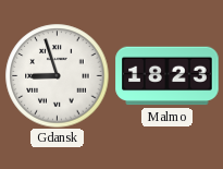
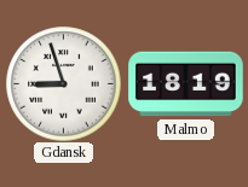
Malmo: 18:23 -> 18:19 (186, 84)
